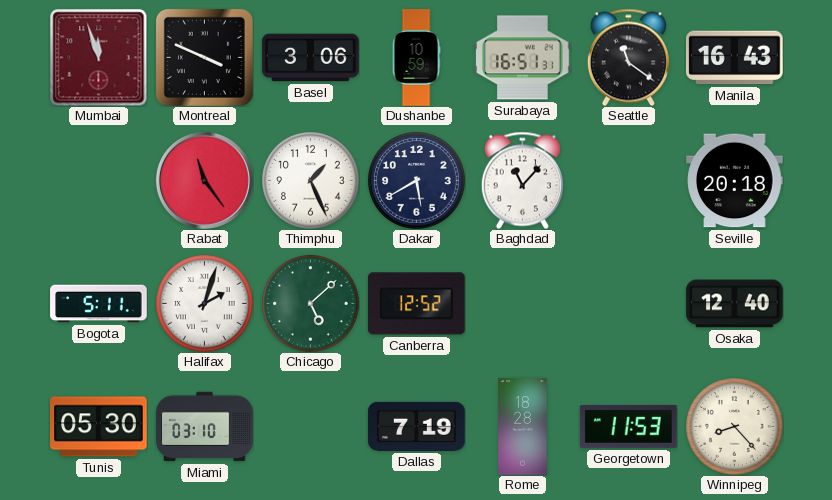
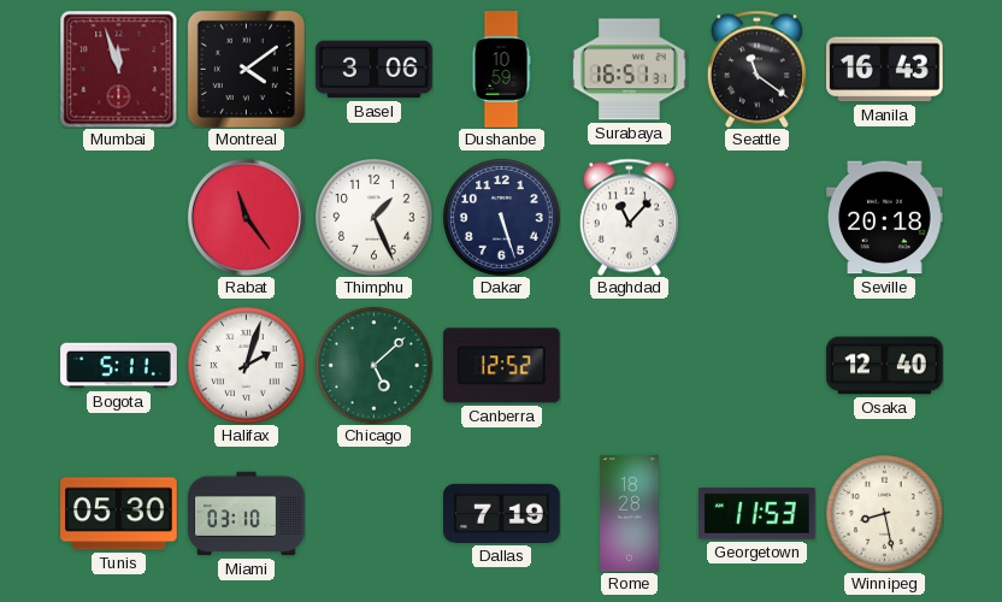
Montreal: 3:49 -> 4:09 (246, 69)
Dakar: 5:40 -> 5:27 (502, 218)
Winnipeg: 8:23 -> 8:28 (885, 514)
